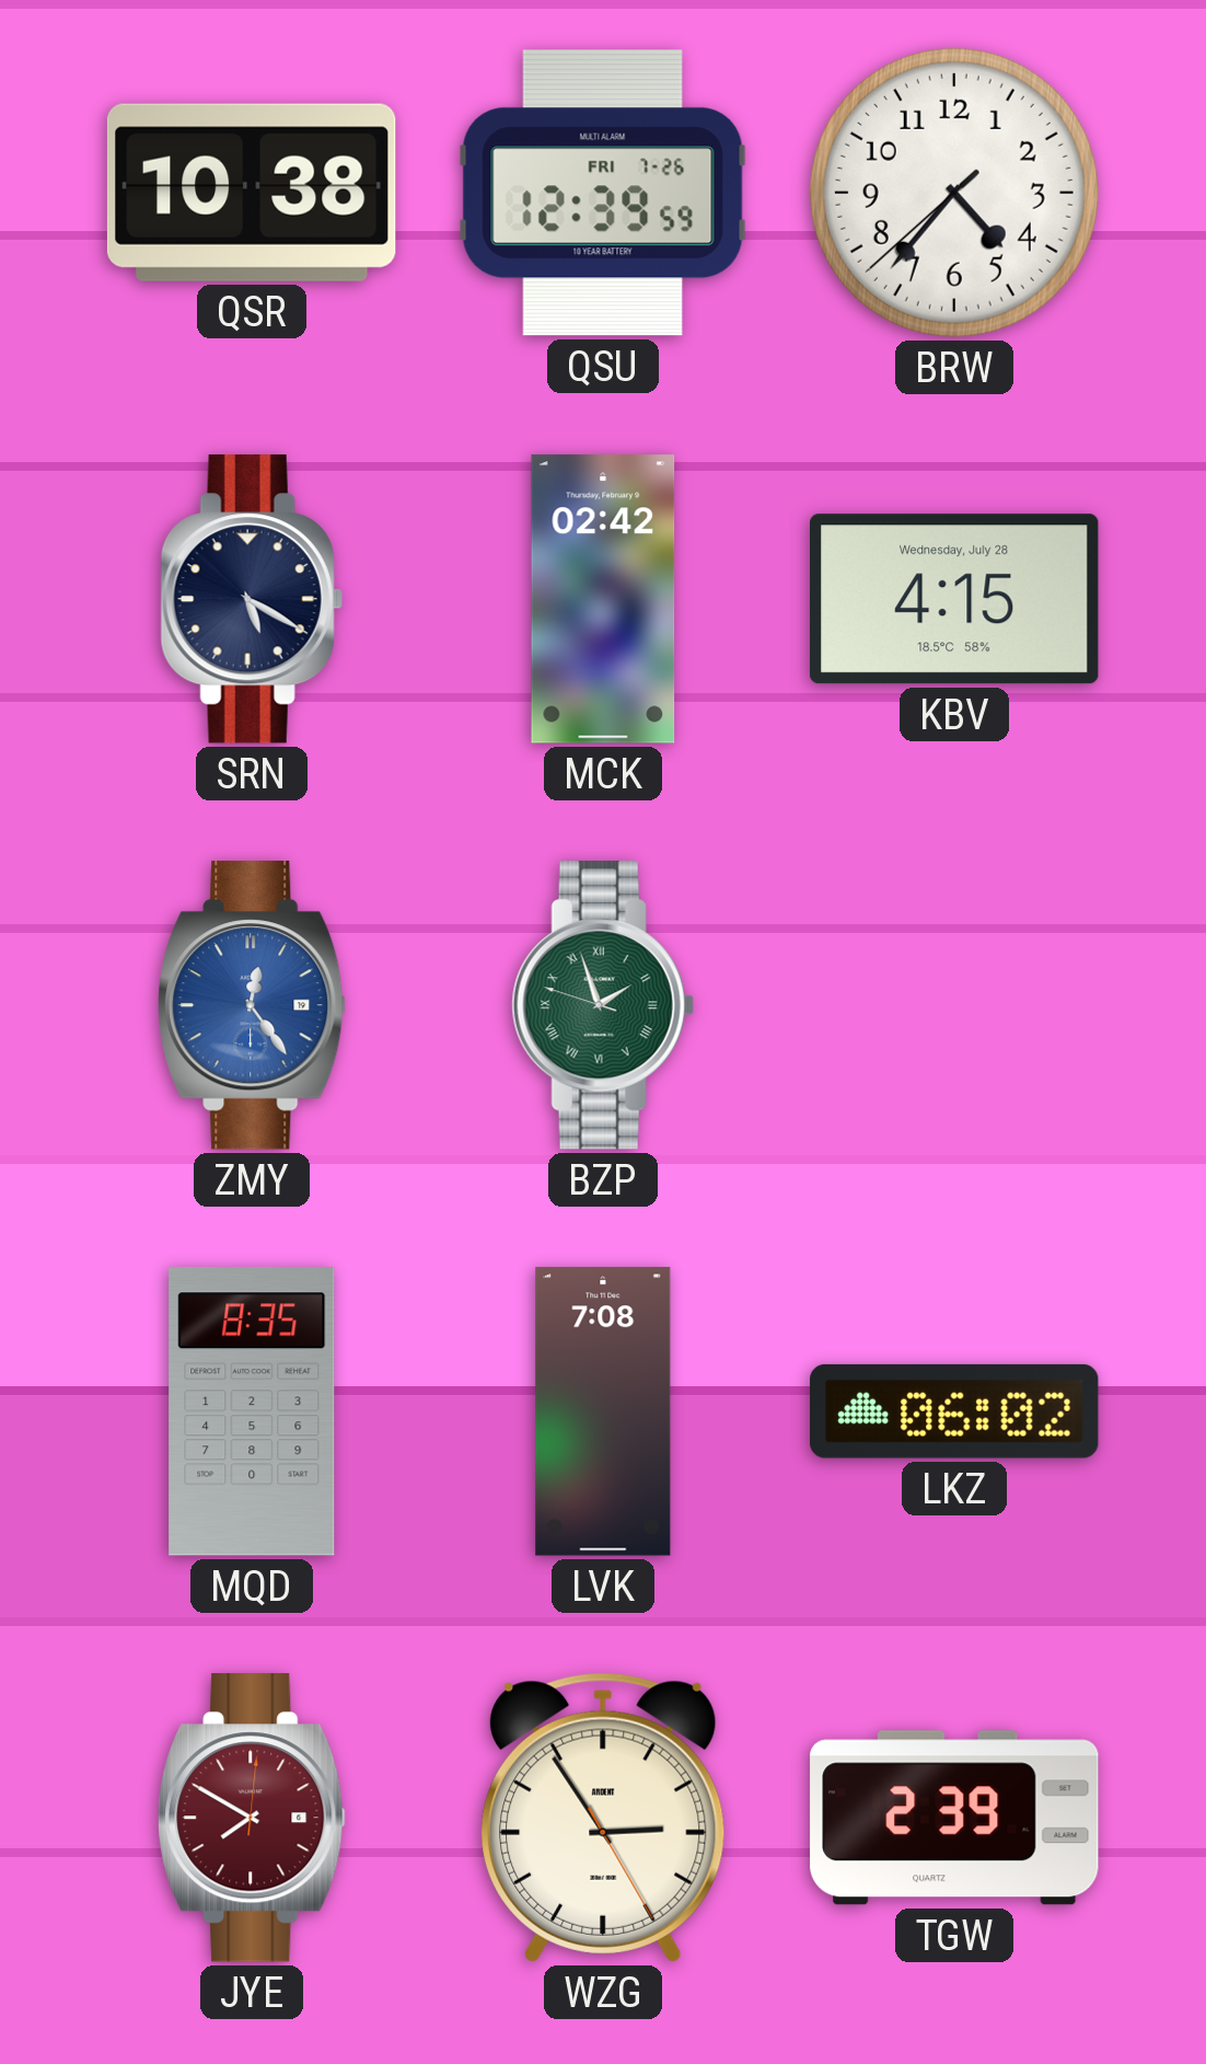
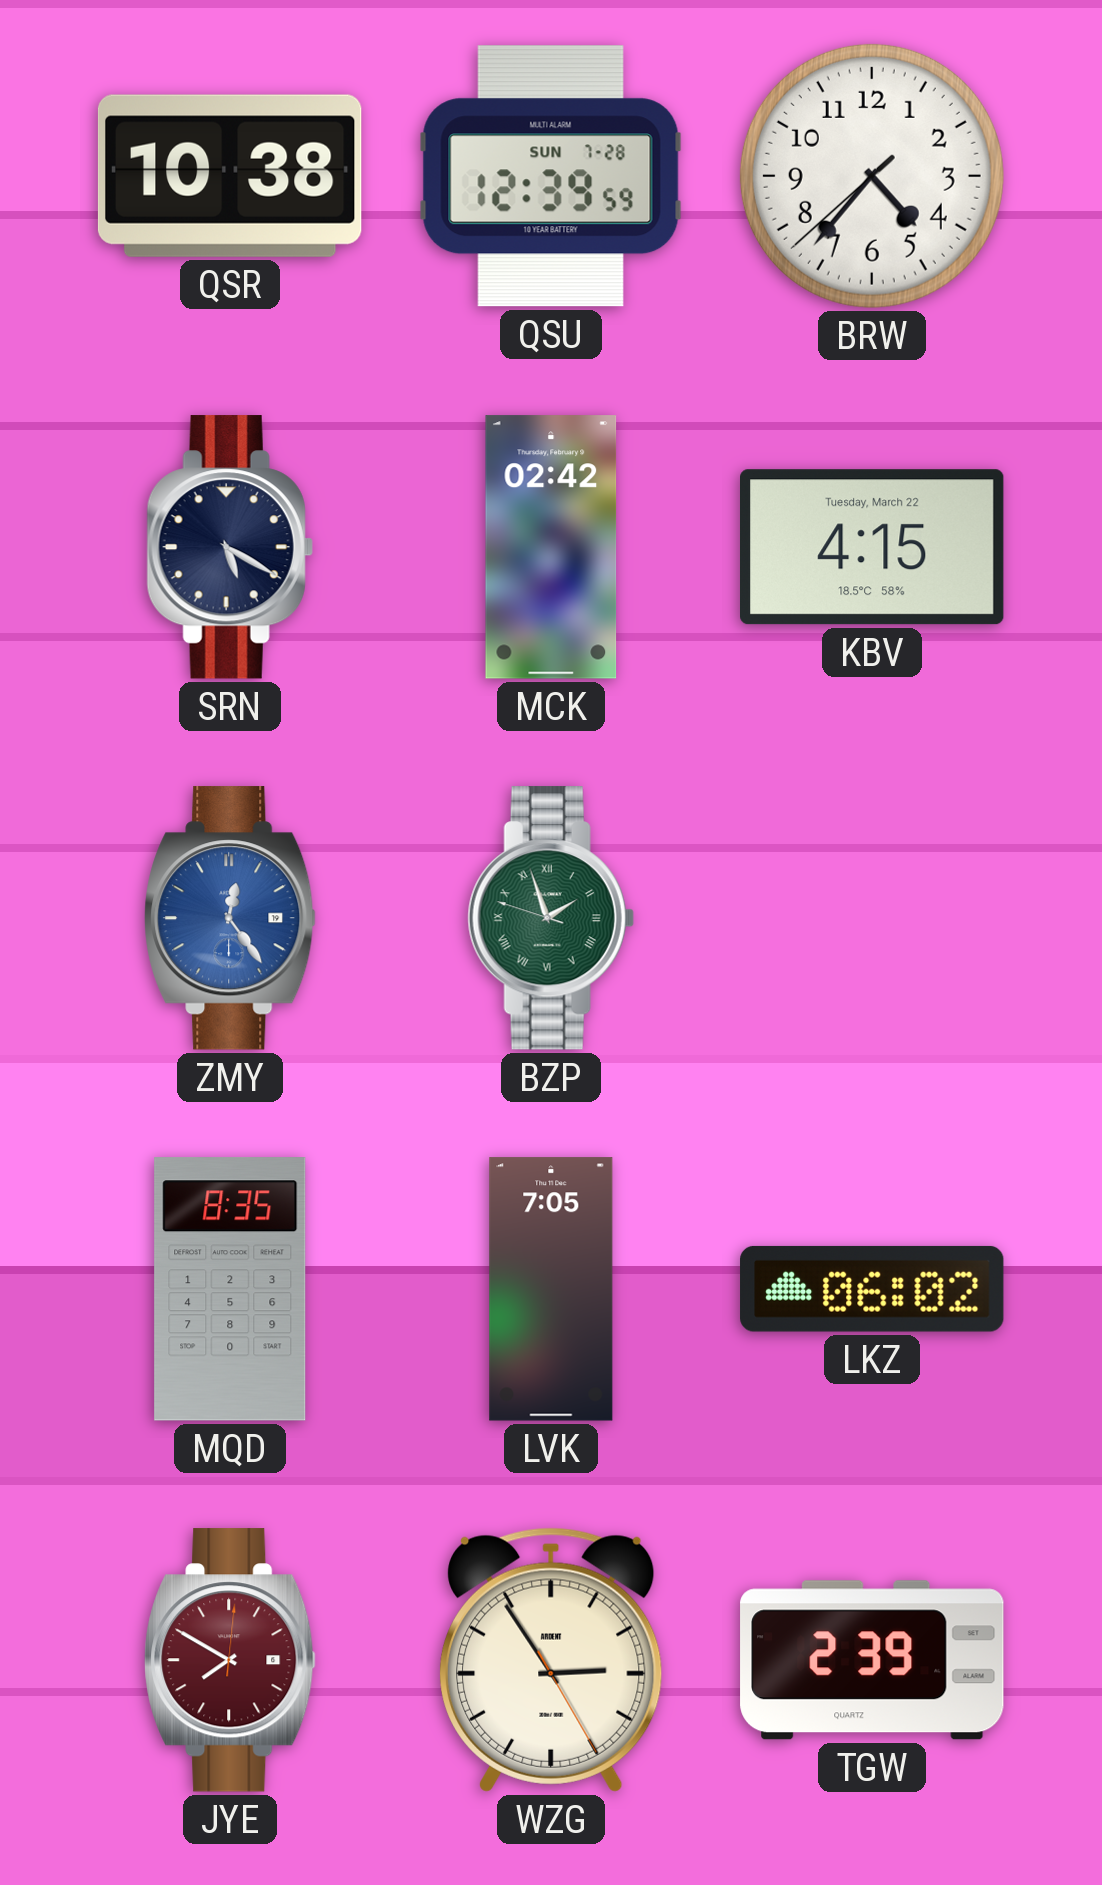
QSU date: FRI 7-26 -> SUN 7-28 (551, 176)
KBV date: Wednesday, July 28 -> Tuesday, March 22 (873, 547)
LVK: 7:08 -> 7:05 (551, 1289)
